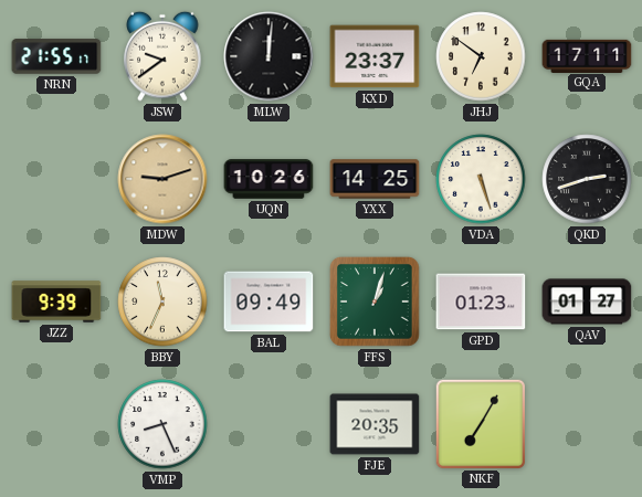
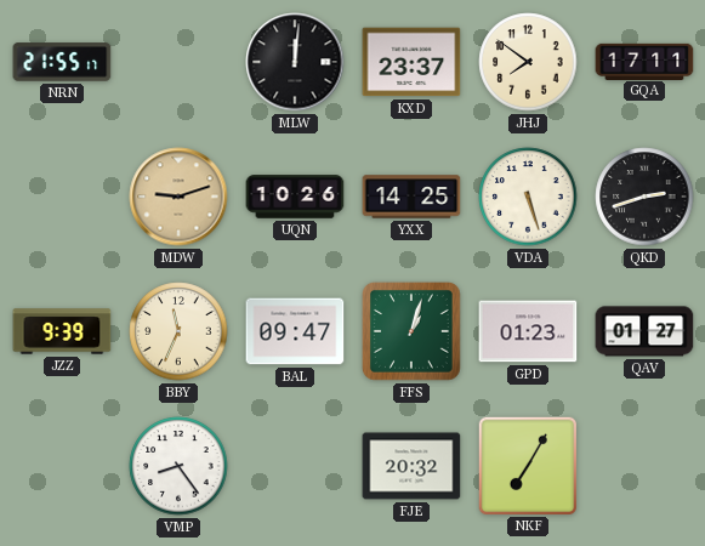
JSW: 9:39 -> none (162, 56)
JHJ: 6:51 -> 7:51 (528, 62)
BAL: 09:49 -> 09:47 (295, 331)
VMP: 8:26 -> 8:24 (178, 466)
FJE: 20:35 -> 20:32 (411, 466)
